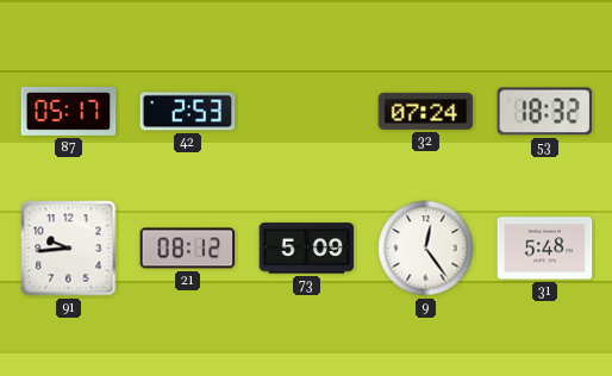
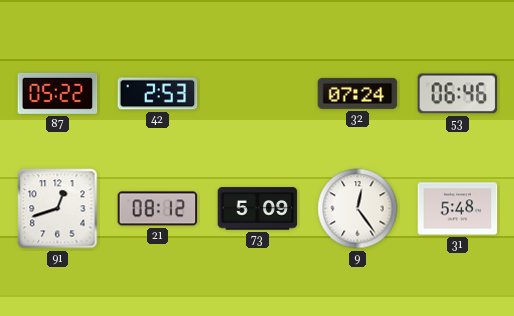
87: 05:17 -> 05:22 (58, 93)
53: 18:32 -> 06:46 (458, 94)
91: 9:44 -> 12:42 (58, 209)
